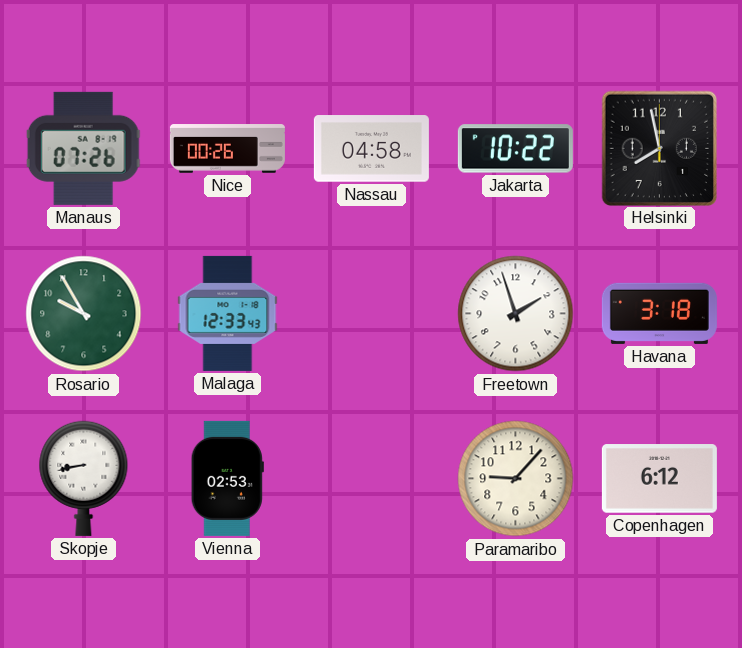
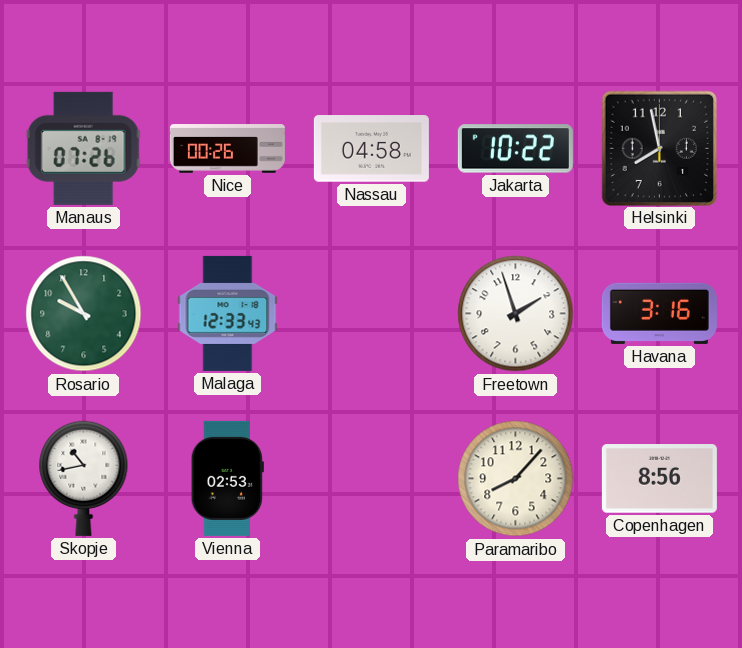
Havana: 3:18 -> 3:16 (659, 313)
Skopje: 8:43 -> 10:43 (84, 478)
Paramaribo: 9:07 -> 8:07 (516, 479)
Copenhagen: 6:12 -> 8:56 (659, 479)
